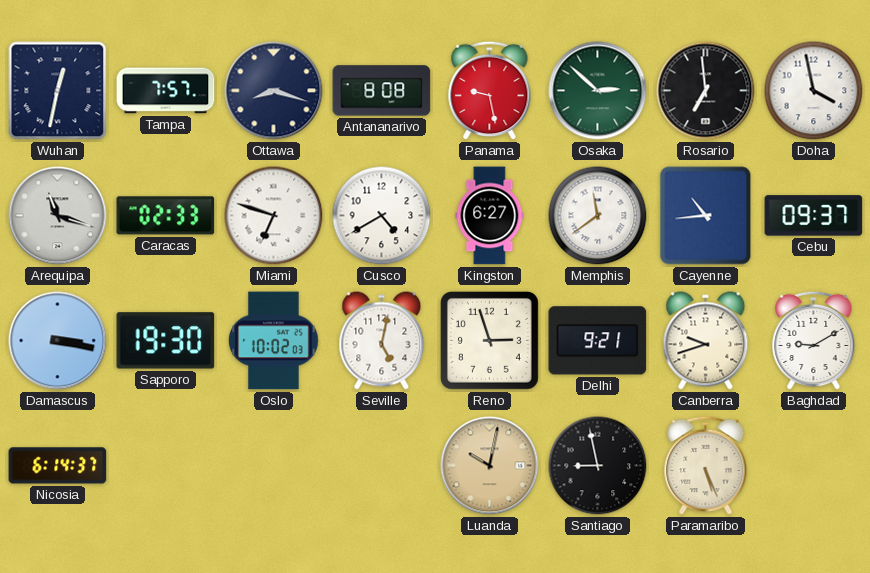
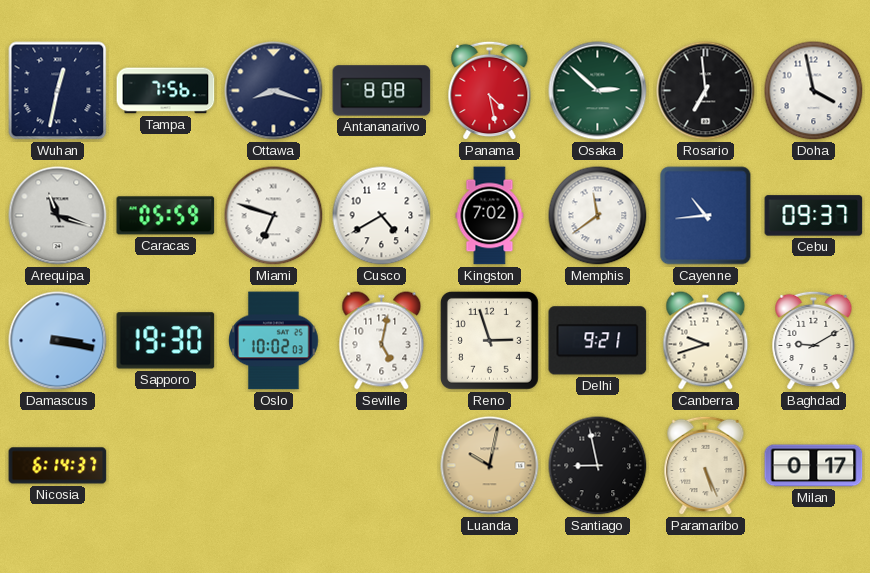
Tampa: 7:57 -> 7:56 (166, 91)
Panama: 9:28 -> 4:28 (490, 91)
Caracas: 02:33 -> 05:59 (166, 216)
Kingston: 6:27 -> 7:02 (490, 216)
Milan: none -> 0:17 (814, 466)
